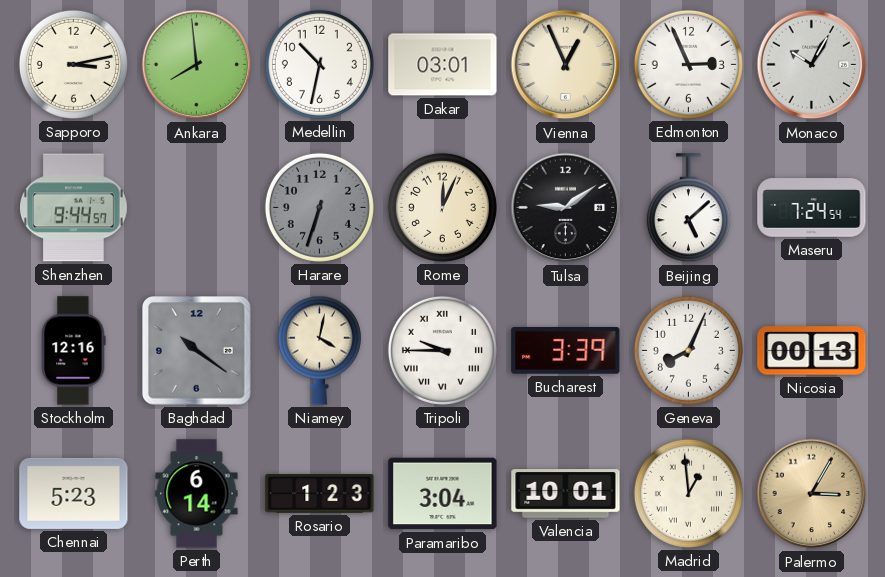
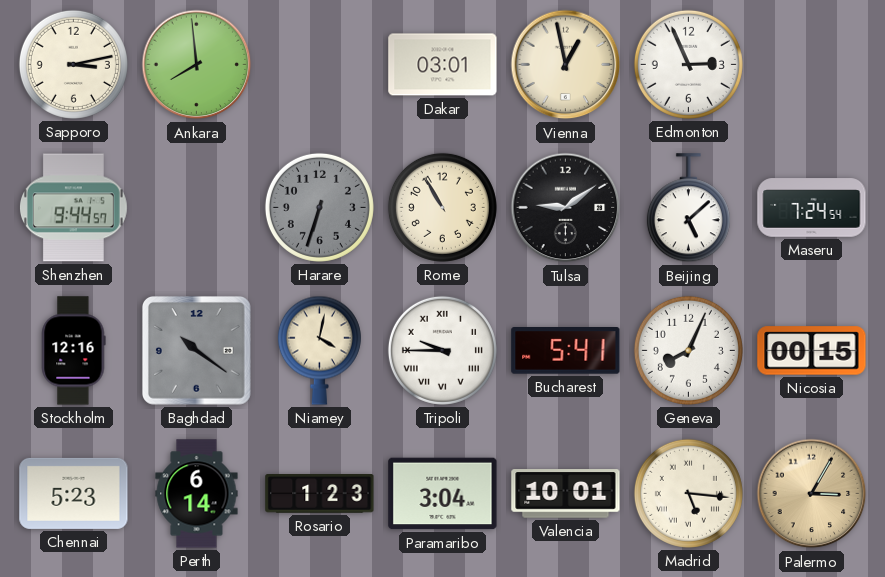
Medellin: 10:32 -> none (319, 64)
Vienna: 12:56 -> 12:58 (566, 65)
Monaco: 10:05 -> none (812, 65)
Rome: 12:04 -> 10:55 (442, 207)
Bucharest: 3:39 -> 5:41 (566, 351)
Nicosia: 00:13 -> 00:15 (812, 351)
Madrid: 12:59 -> 5:16 (688, 493)
